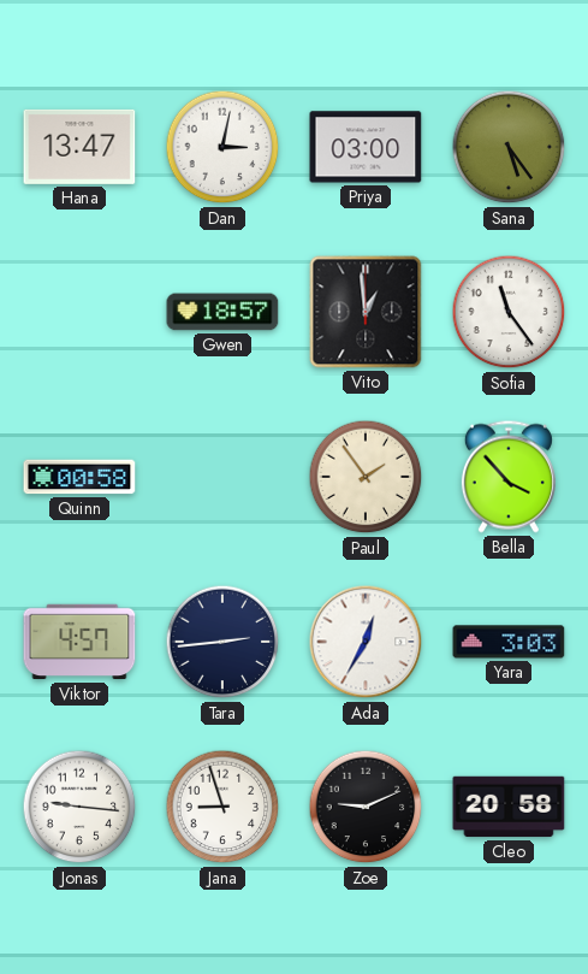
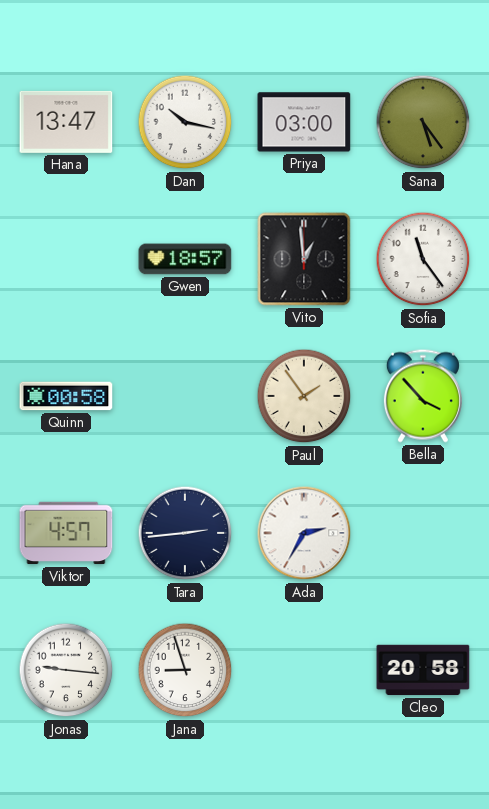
Dan: 3:02 -> 10:17 (185, 122)
Ada: 12:35 -> 2:35 (304, 533)
Yara: 3:03 -> none (509, 642)
Zoe: 9:11 -> none (366, 807)
